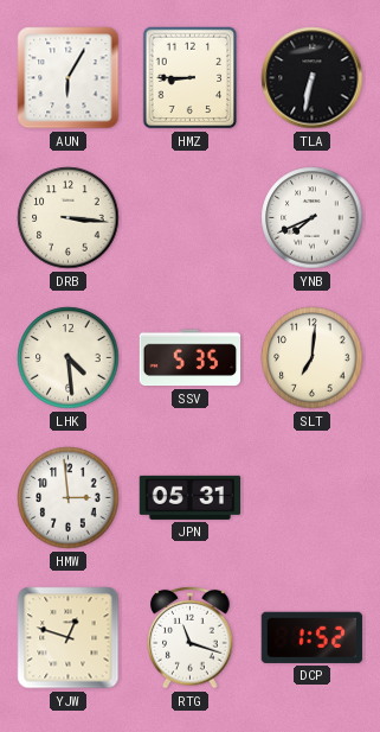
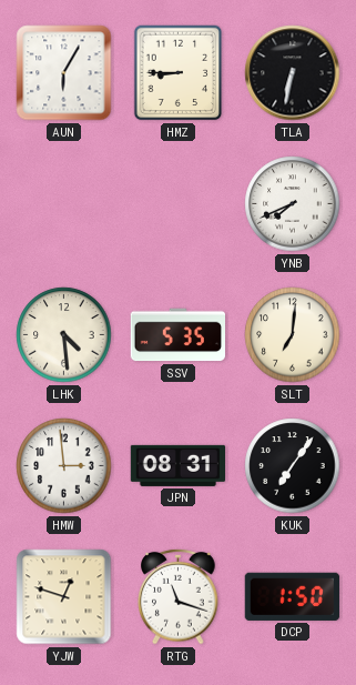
DRB: 3:16 -> none (69, 218)
JPN: 05:31 -> 08:31 (179, 465)
KUK: none -> 7:06 (293, 466)
DCP: 1:52 -> 1:50 (292, 596)
